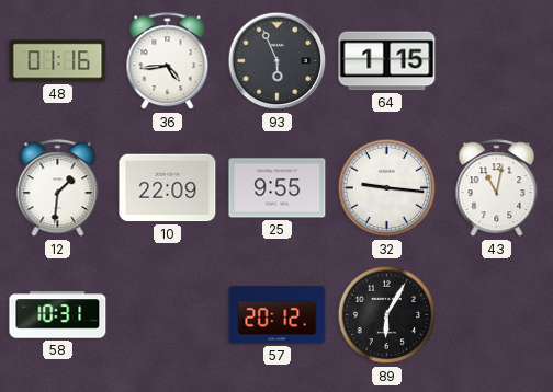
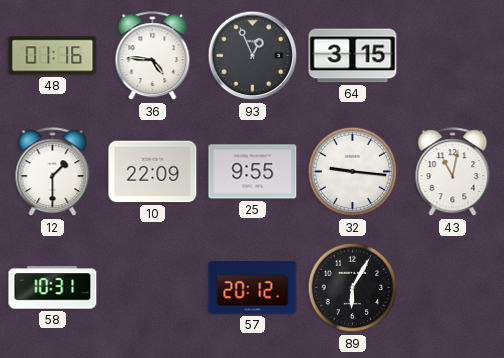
36: 4:44 -> 4:46 (153, 56)
93: 5:56 -> 12:56 (253, 56)
64: 1:15 -> 3:15 (353, 56)
12: 1:31 -> 1:30 (53, 172)
